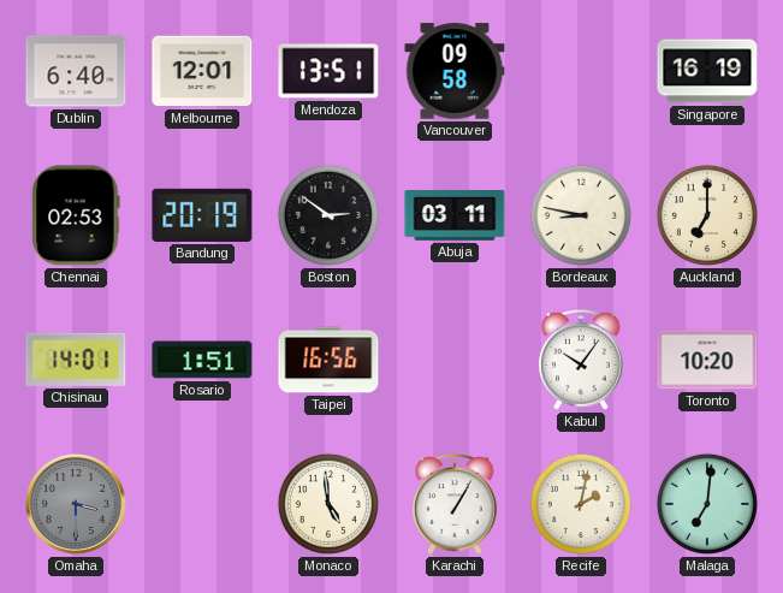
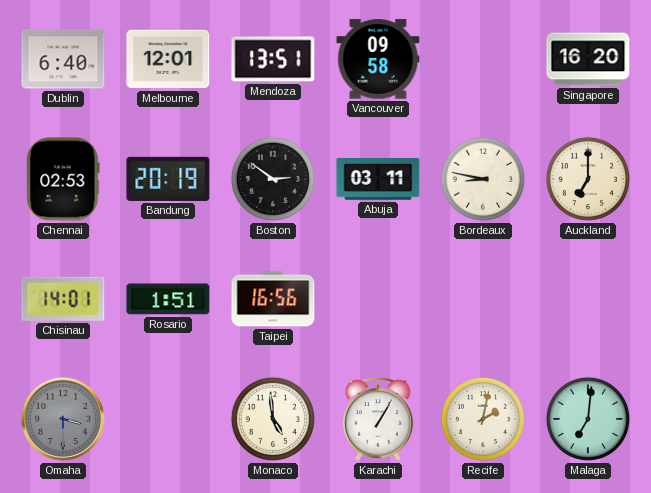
Singapore: 16:19 -> 16:20 (588, 59)
Kabul: 10:06 -> none (581, 361)
Toronto: 10:20 -> none (707, 360)
